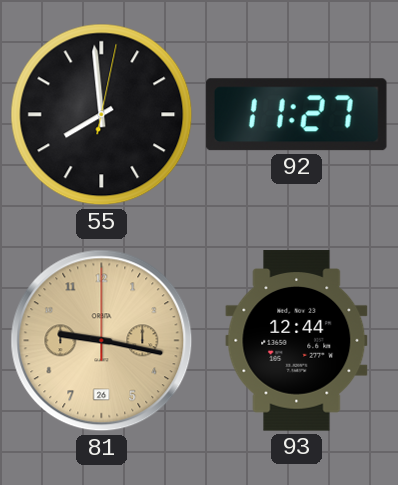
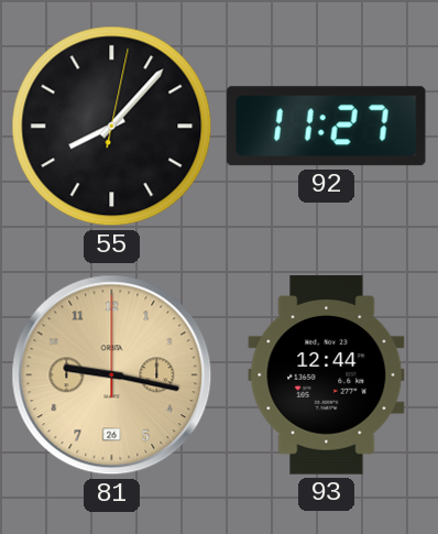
55: 7:59 -> 8:07 (112, 127)
